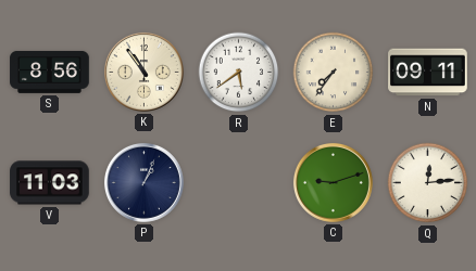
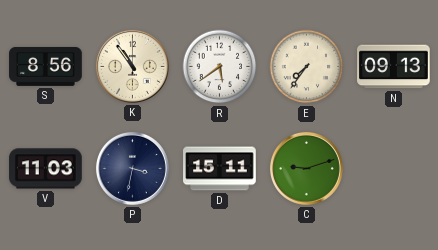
N: 09:11 -> 09:13 (394, 67)
P: 1:04 -> 3:32 (132, 168)
D: none -> 15:11 (220, 169)
Q: 12:14 -> none (428, 183)
